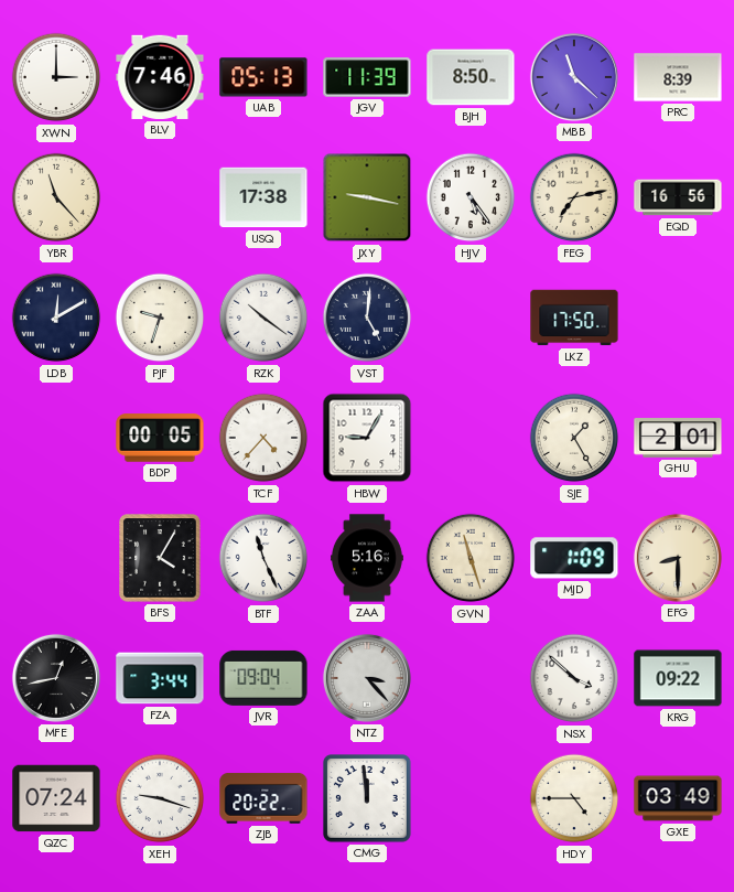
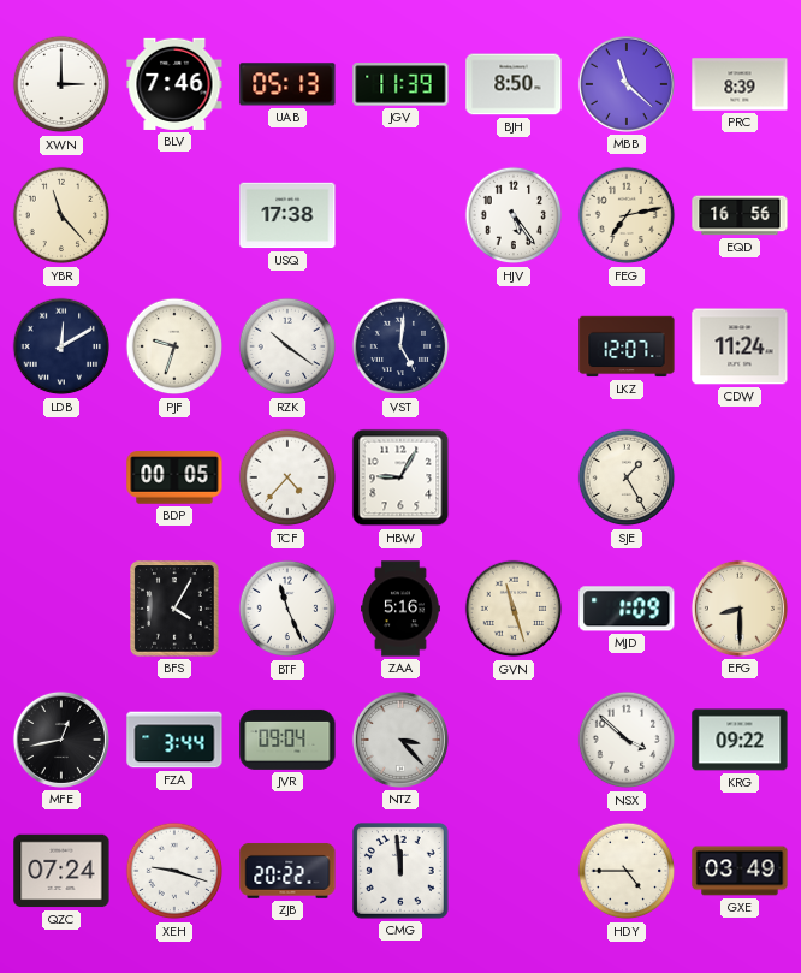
JXY: 9:17 -> none (367, 197)
LKZ: 17:50 -> 12:07 (627, 346)
CDW: none -> 11:24 (740, 346)
GHU: 2:01 -> none (678, 439)
